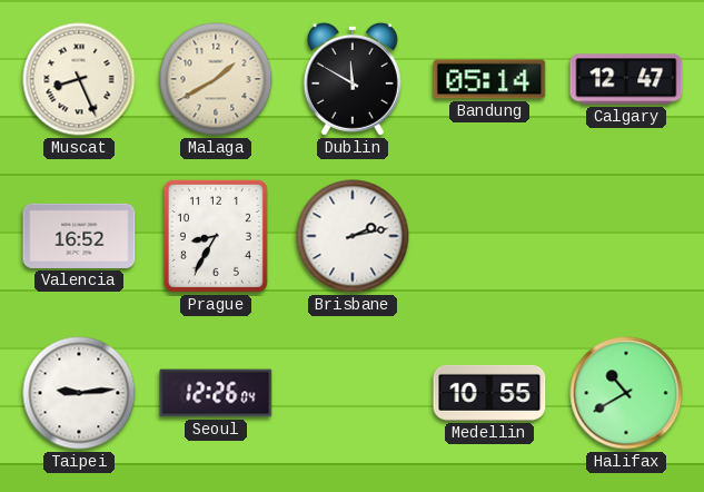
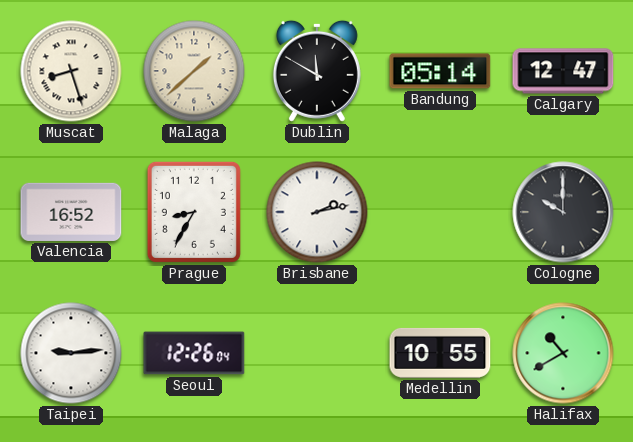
Muscat: 8:26 -> 8:27 (71, 71)
Malaga: 1:40 -> 1:38 (194, 71)
Cologne: none -> 10:00 (563, 212)
